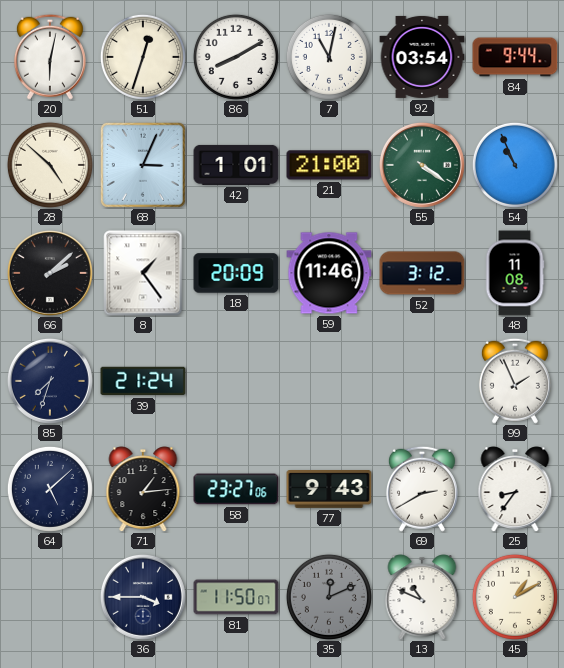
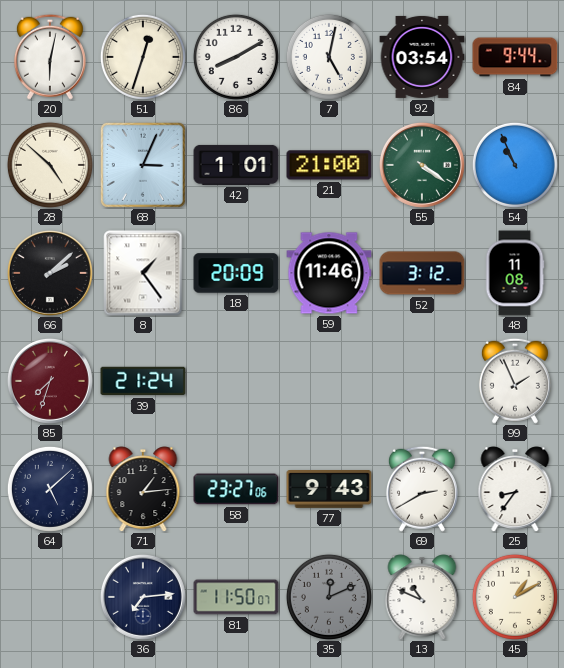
7: 11:02 -> 5:02 (329, 57)
85 dial: navy -> burgundy (50, 381)
36: 3:45 -> 7:14 (143, 597)
